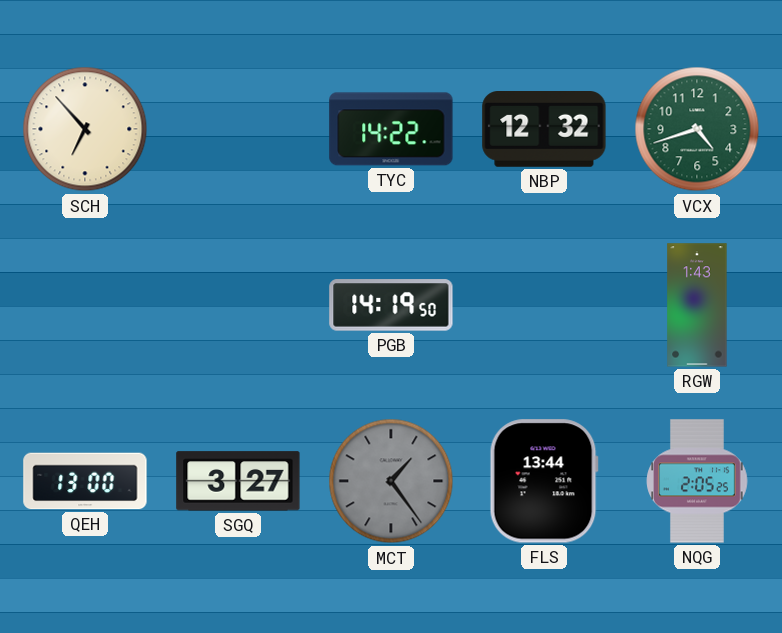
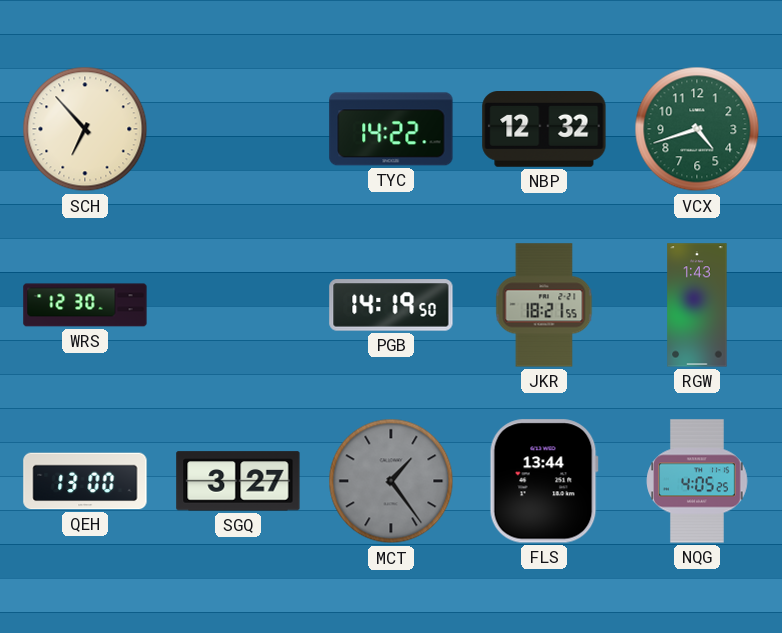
WRS: none -> 12:30 (85, 305)
JKR: none -> 18:21 (544, 305)
NQG: 2:05 -> 4:05 (697, 481)
